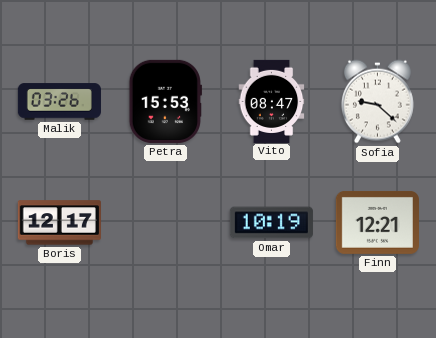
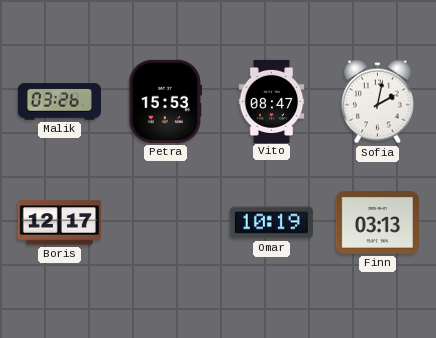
Sofia: 9:22 -> 2:02 (377, 102)
Finn: 12:21 -> 03:13 (377, 222)
